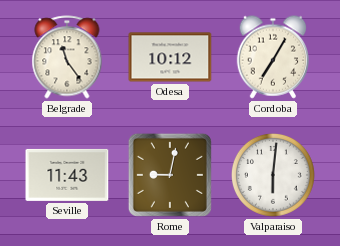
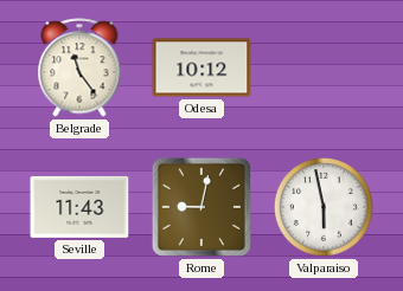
Cordoba: 7:05 -> none (273, 57)
Valparaiso: 6:01 -> 5:58 (324, 207)
